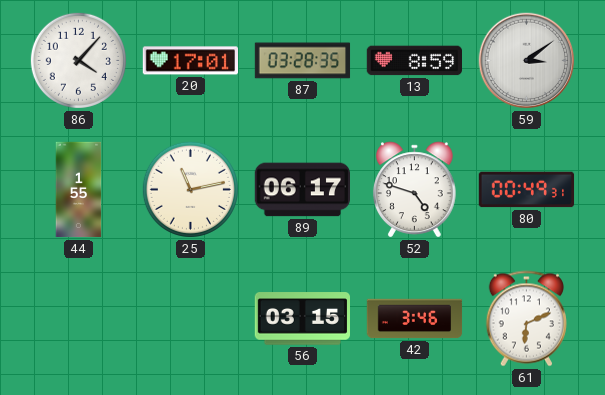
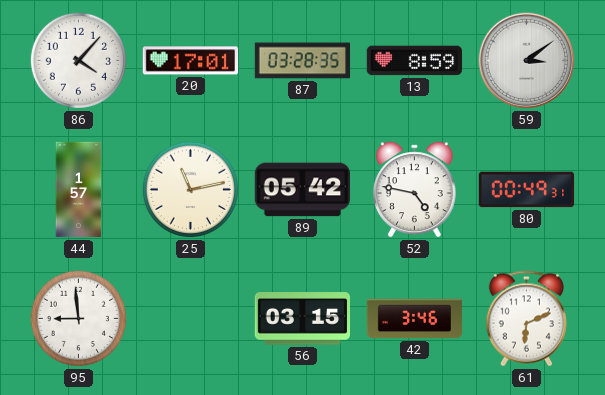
44: 1:55 -> 1:57 (79, 190)
89: 06:17 -> 05:42 (302, 190)
52: 4:48 -> 4:47 (415, 190)
95: none -> 8:59 (78, 318)
